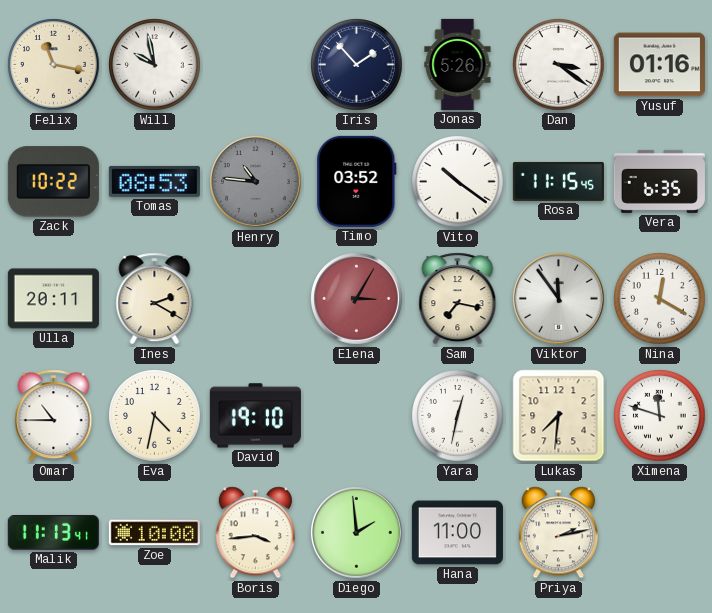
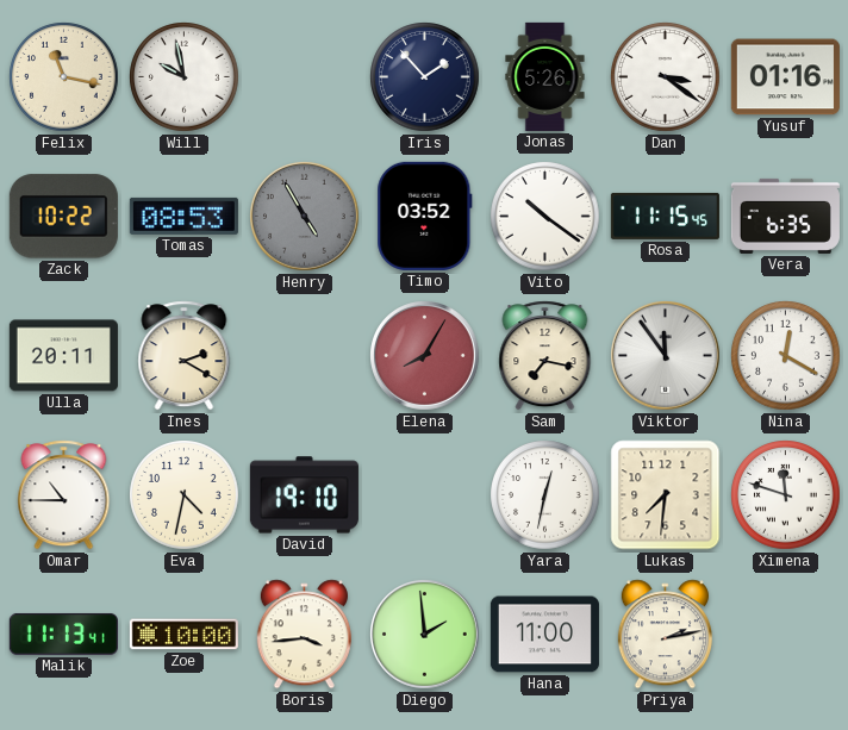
Henry: 10:46 -> 4:55 (305, 217)
Elena: 3:05 -> 8:05 (425, 356)
